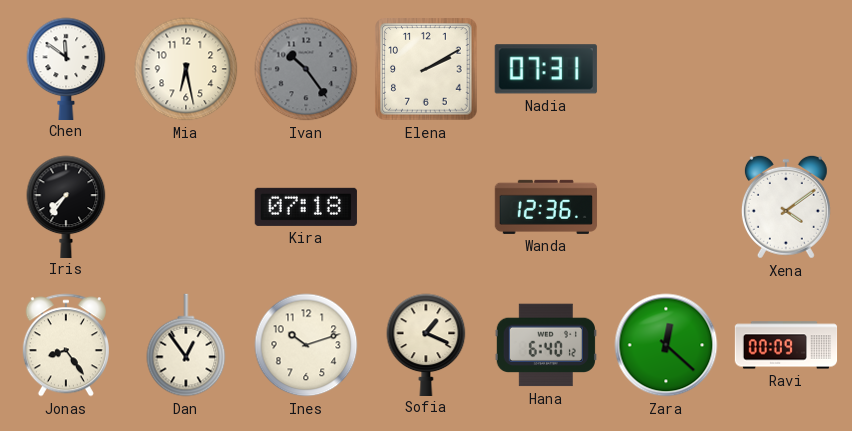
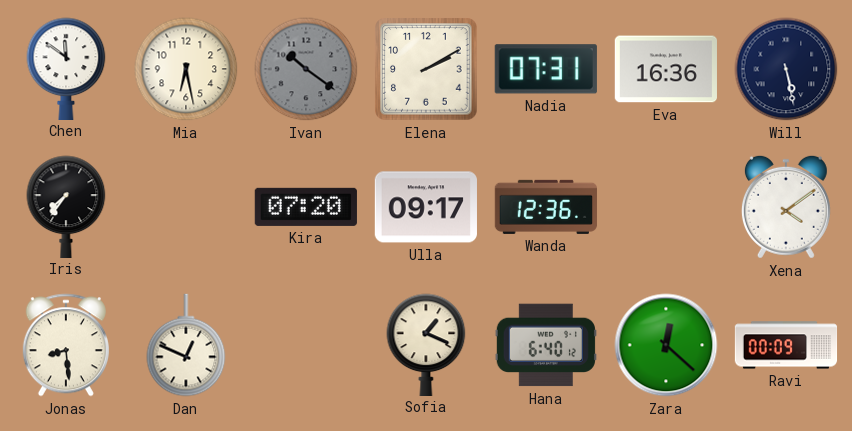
Ivan: 10:24 -> 10:21 (306, 69)
Eva: none -> 16:36 (665, 69)
Will: none -> 5:28 (786, 69)
Kira: 07:18 -> 07:20 (306, 207)
Ulla: none -> 09:17 (426, 207)
Jonas: 8:24 -> 8:29 (66, 345)
Dan: 12:54 -> 12:49 (186, 345)
Ines: 10:12 -> none (306, 345)
